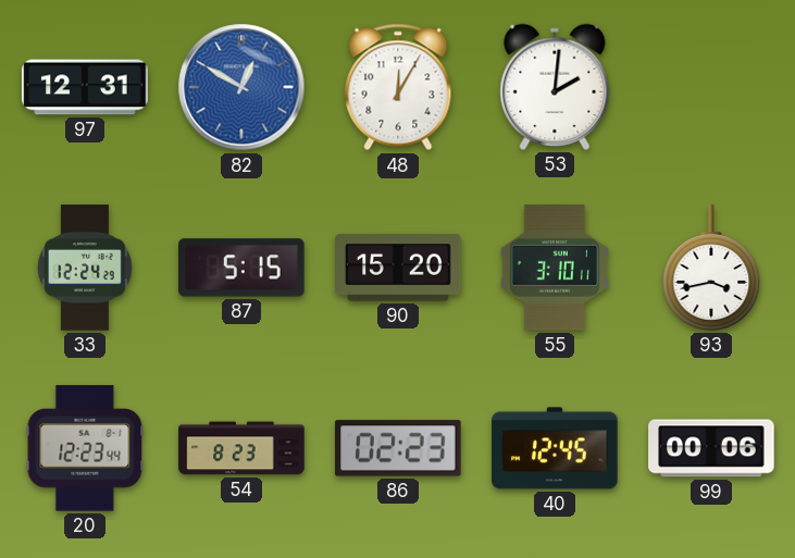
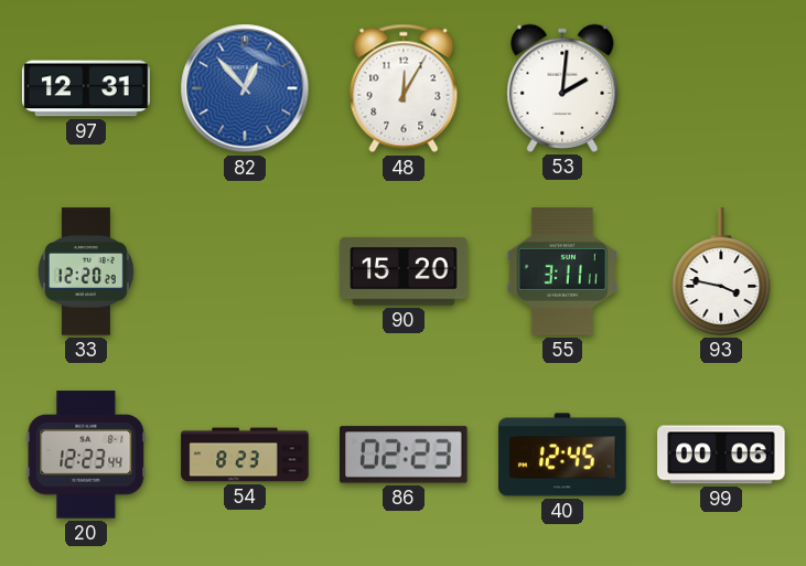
82: 12:50 -> 12:53 (245, 88)
33: 12:24 -> 12:20 (86, 271)
87: 5:15 -> none (241, 268)
55: 3:10 -> 3:11 (562, 271)
93: 3:43 -> 3:47 (721, 271)
